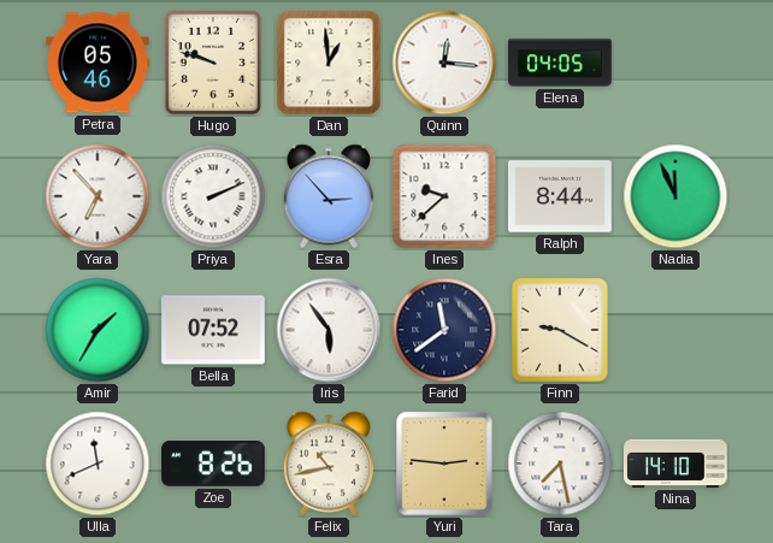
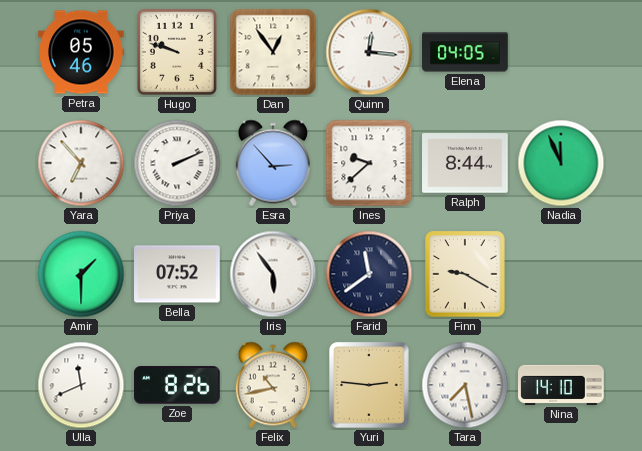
Dan: 12:59 -> 12:54 (273, 52)
Amir: 1:35 -> 1:30 (81, 274)
